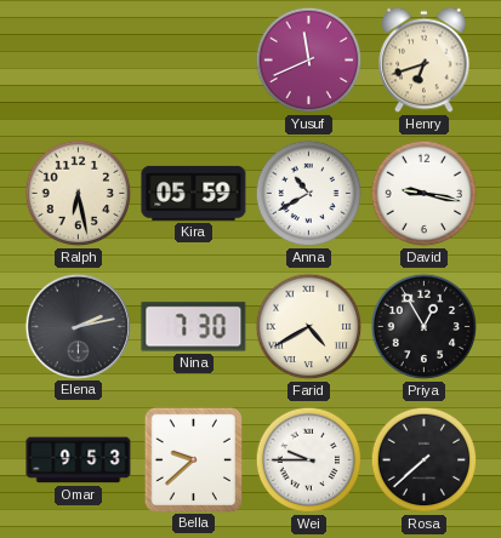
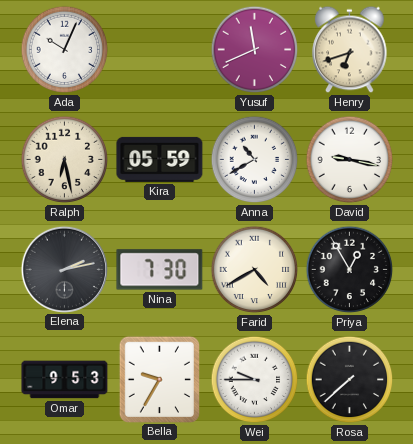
Ada: none -> 10:04 (65, 50)
Bella: 9:38 -> 9:35 (159, 379)
